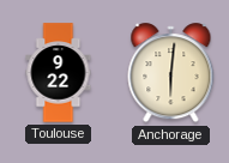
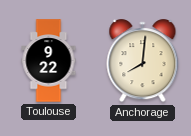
Anchorage: 6:01 -> 8:01 (143, 61)
